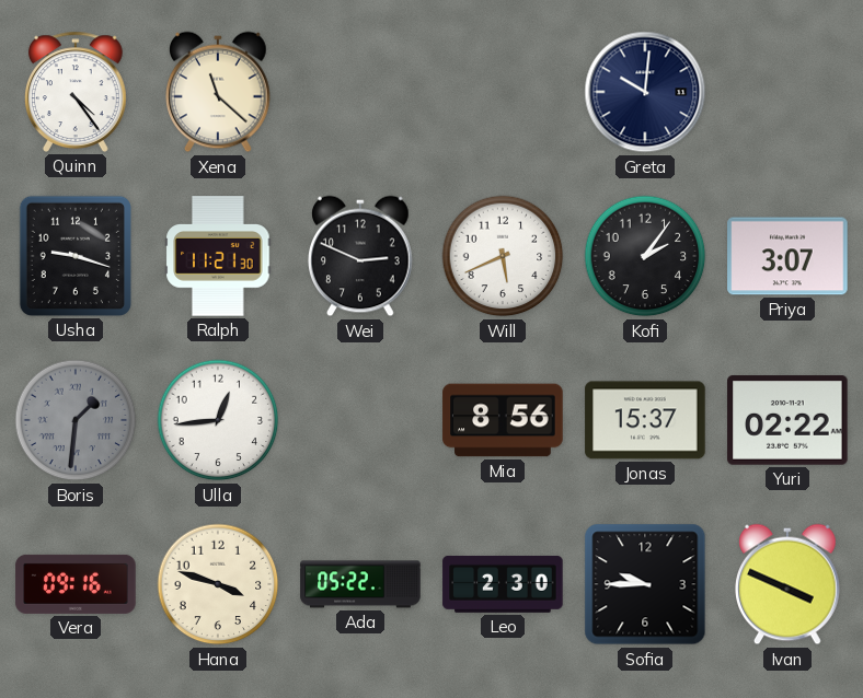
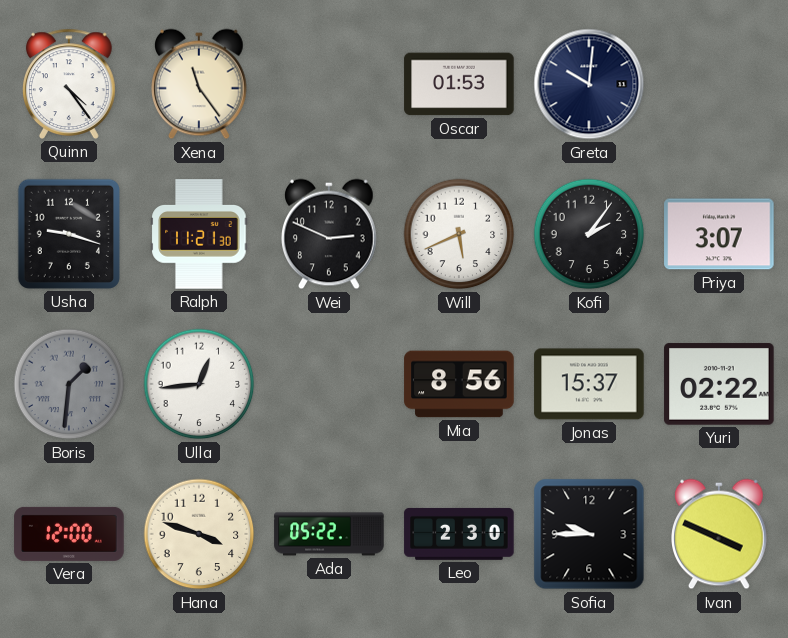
Xena: 11:22 -> 11:24 (200, 84)
Oscar: none -> 01:53 (459, 84)
Vera: 09:16 -> 12:00 (69, 534)
